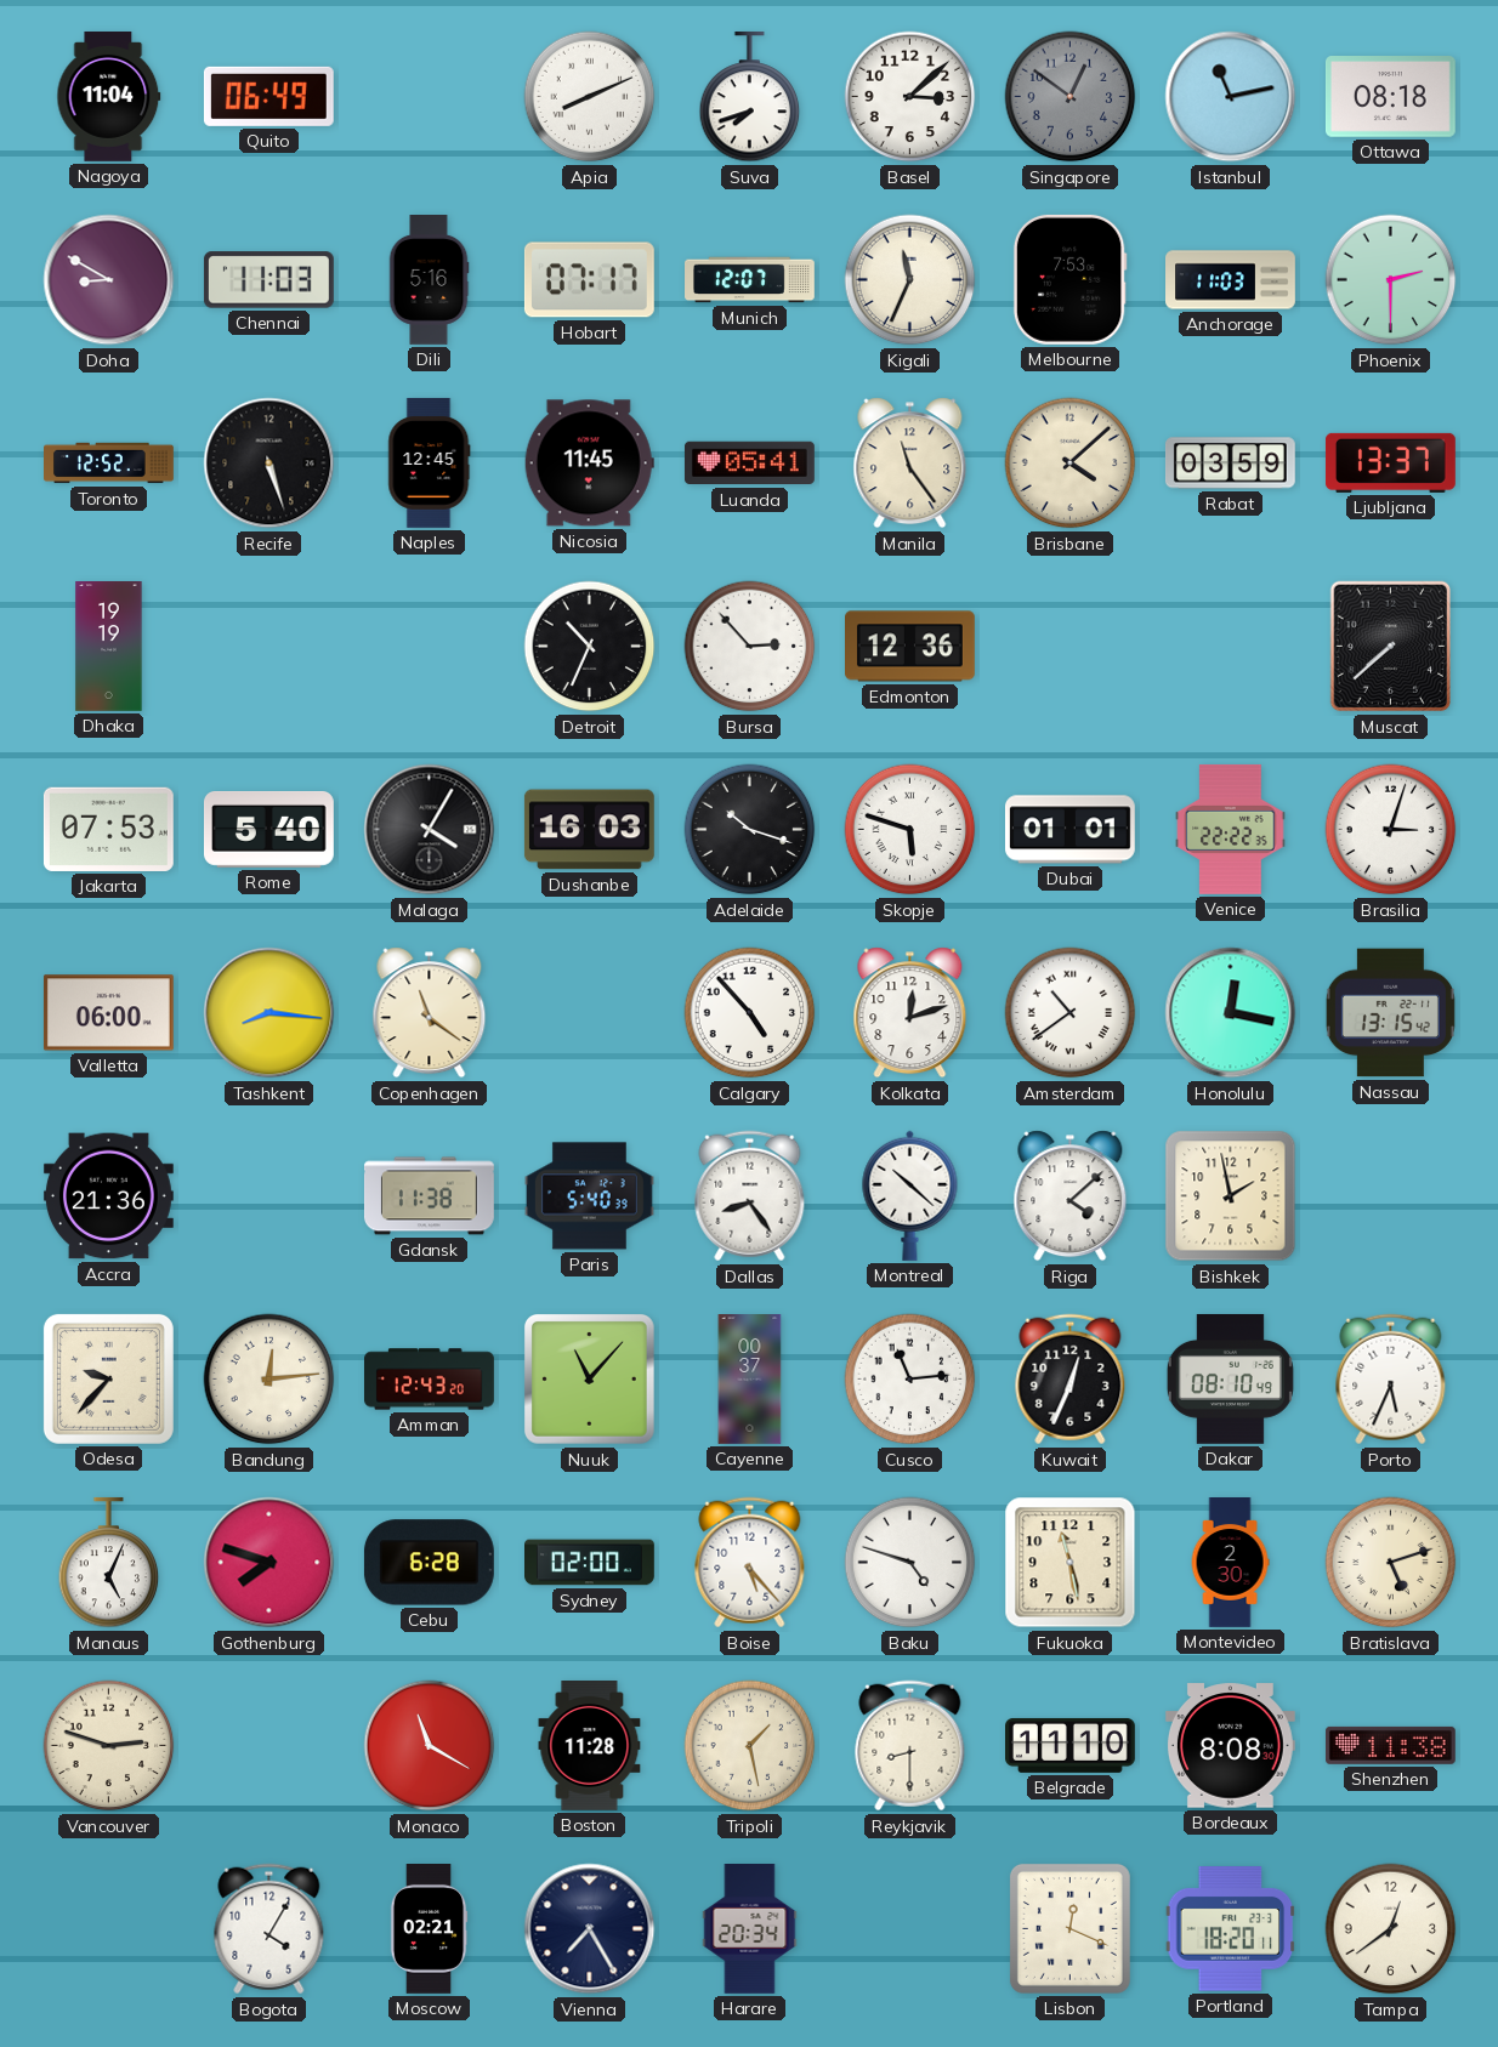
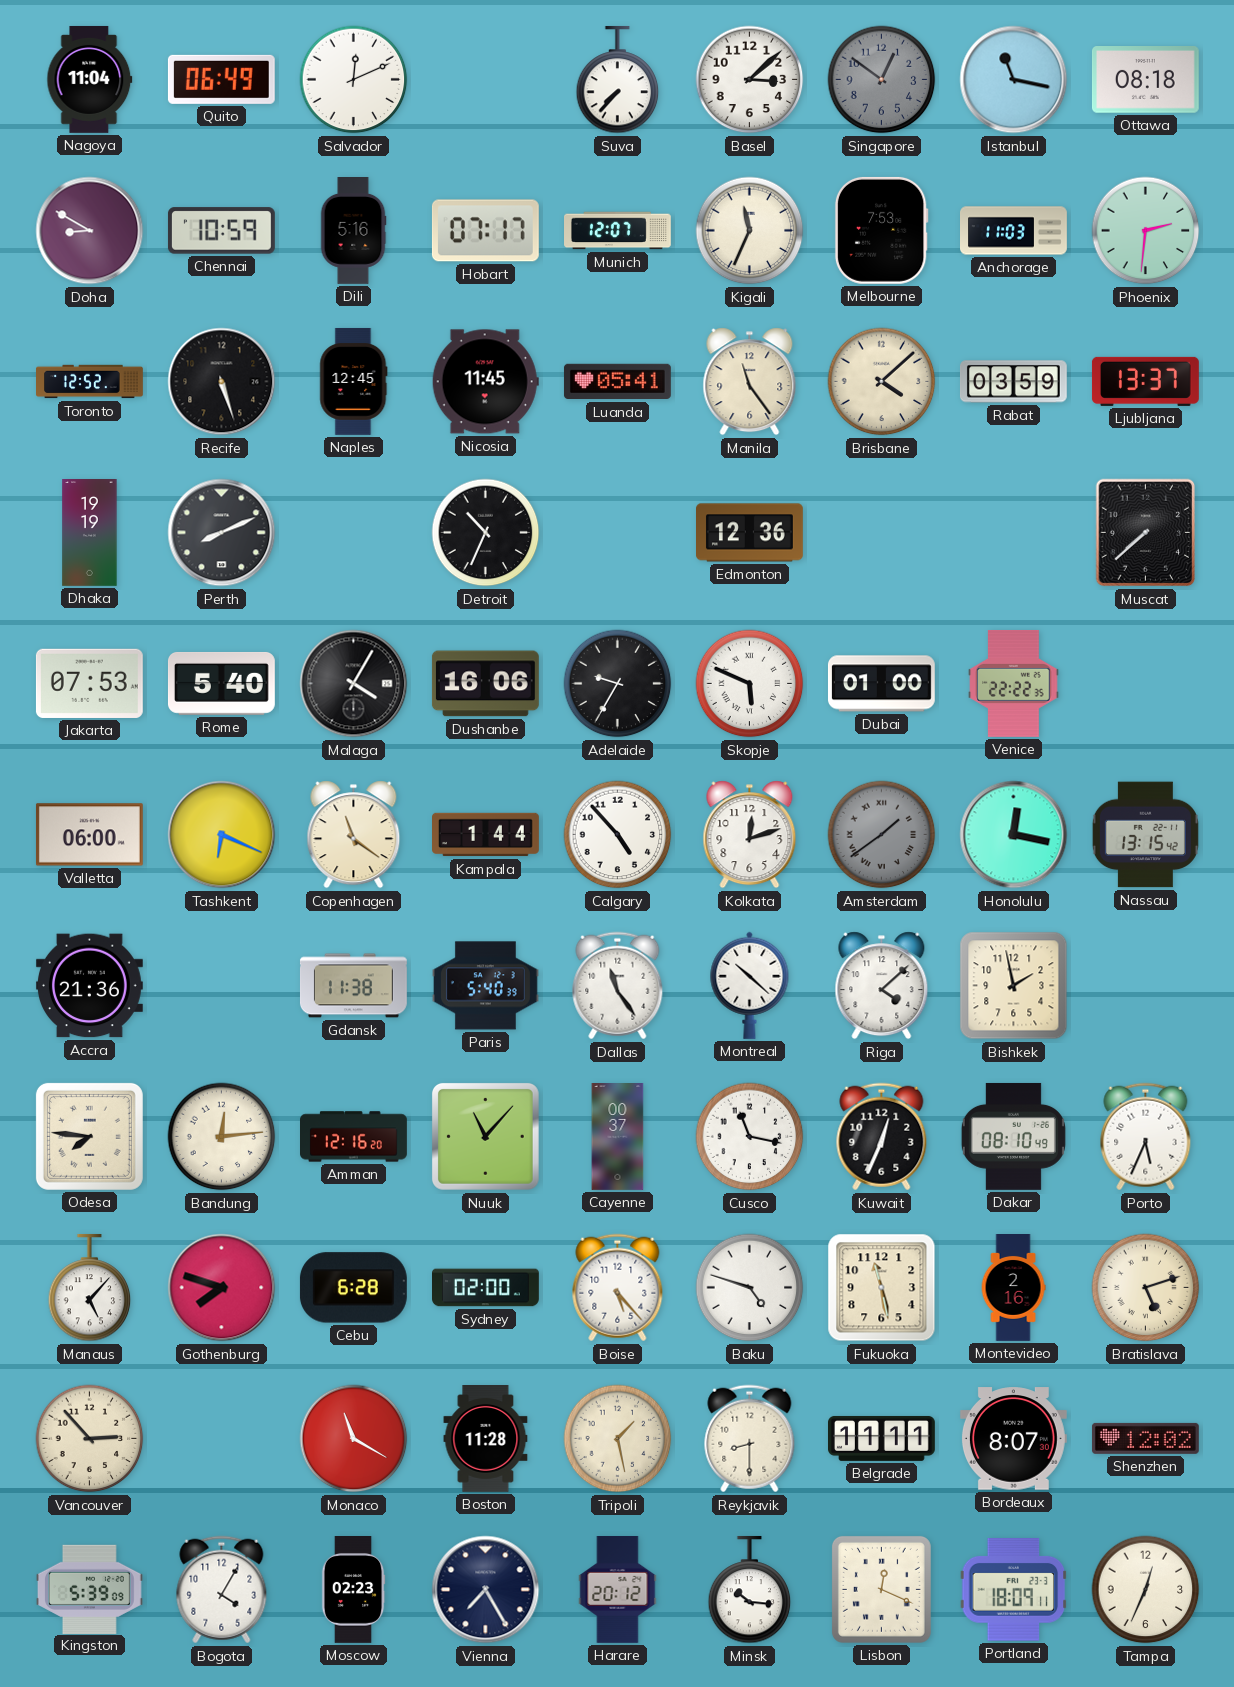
Salvador: none -> 12:11 (354, 80)
Apia: 8:11 -> none (590, 97)
Suva: 7:42 -> 7:37 (618, 80)
Istanbul: 11:13 -> 11:17 (1014, 80)
Chennai: 11:03 -> 10:59 (221, 231)
Phoenix: 2:30 -> 2:31 (1146, 231)
Perth: none -> 8:11 (222, 533)
Bursa: 2:53 -> none (750, 647)
Dushanbe: 16:03 -> 16:06 (485, 684)
Adelaide: 10:18 -> 9:35 (618, 684)
Skopje: 5:48 -> 5:49 (750, 684)
Dubai: 01:01 -> 01:00 (881, 684)
Brasilia: 3:03 -> none (1391, 830)
Tashkent: 8:16 -> 6:19 (222, 835)
Kampala: none -> 1:44 (486, 835)
Amsterdam: 10:39 -> 1:39 (882, 835)
Amsterdam dial: white -> grey (882, 835)
Dallas: 8:24 -> 11:24 (618, 986)
Odesa: 9:37 -> 7:46 (89, 1136)
Amman: 12:43 -> 12:16 (354, 1137)
Cusco: 11:14 -> 11:17 (750, 1137)
Manaus: 5:04 -> 5:07 (90, 1288)
Montevideo: 2:30 -> 2:16 (1013, 1288)
Vancouver: 2:48 -> 2:53 (90, 1439)
Belgrade: 11:10 -> 11:11 (882, 1438)
Bordeaux: 8:08 -> 8:07 (1013, 1439)
Shenzhen: 11:38 -> 12:02 (1145, 1438)
Kingston: none -> 5:39 (89, 1589)
Moscow: 02:21 -> 02:23 (353, 1590)
Harare: 20:34 -> 20:12 (618, 1590)
Minsk: none -> 10:16 (750, 1590)
Portland: 18:20 -> 18:09 (1014, 1590)
Tampa: 12:39 -> 12:34 (1146, 1590)
